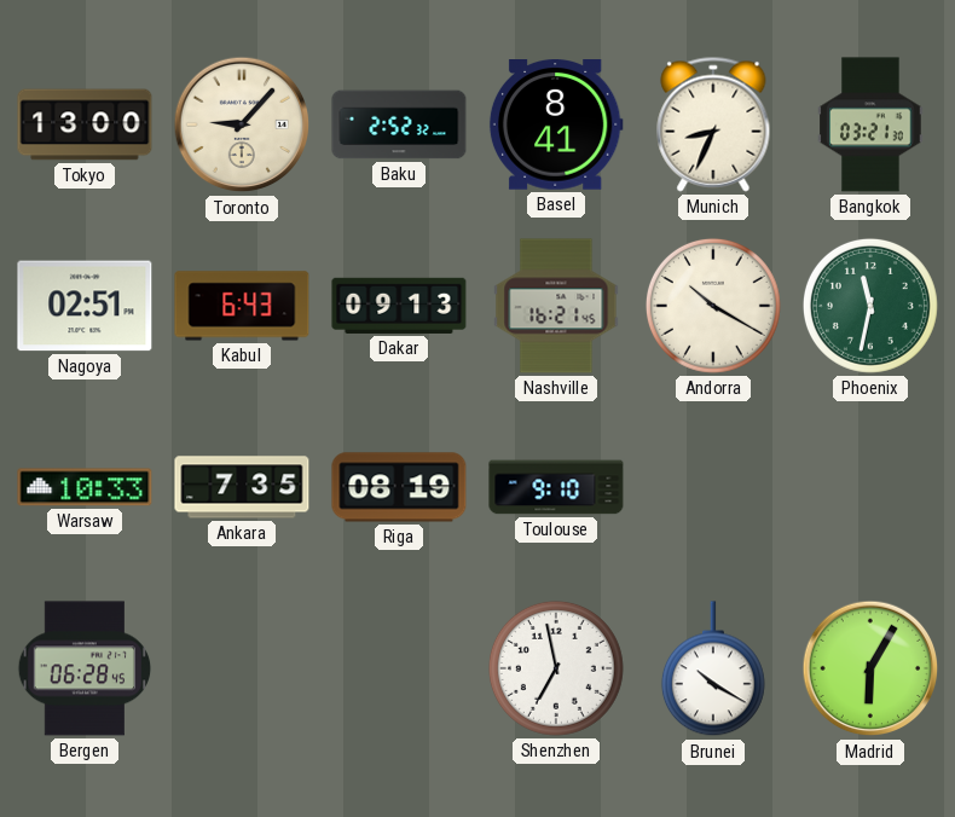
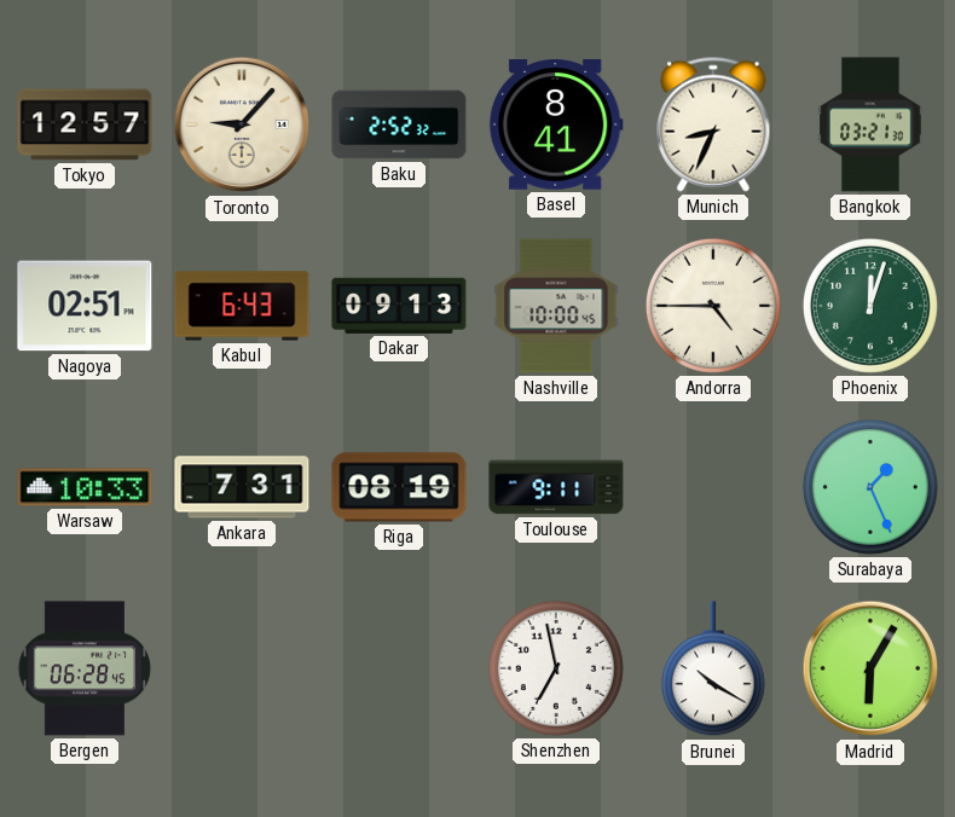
Tokyo: 13:00 -> 12:57 (85, 124)
Nashville: 16:21 -> 10:00 (556, 306)
Andorra: 10:20 -> 4:45 (713, 306)
Phoenix: 11:32 -> 12:03 (870, 306)
Ankara: 7:35 -> 7:31 (242, 487)
Toulouse: 9:10 -> 9:11 (556, 487)
Surabaya: none -> 1:26 (870, 487)
